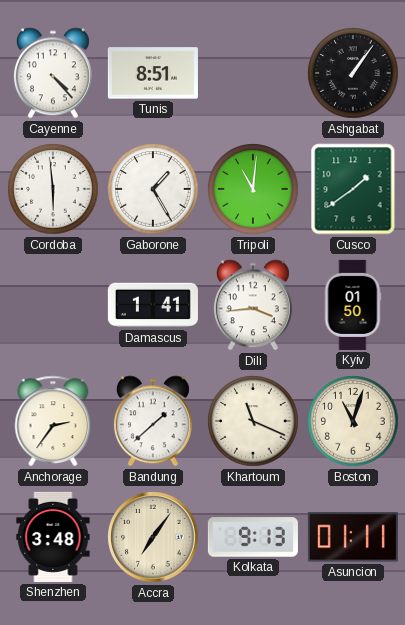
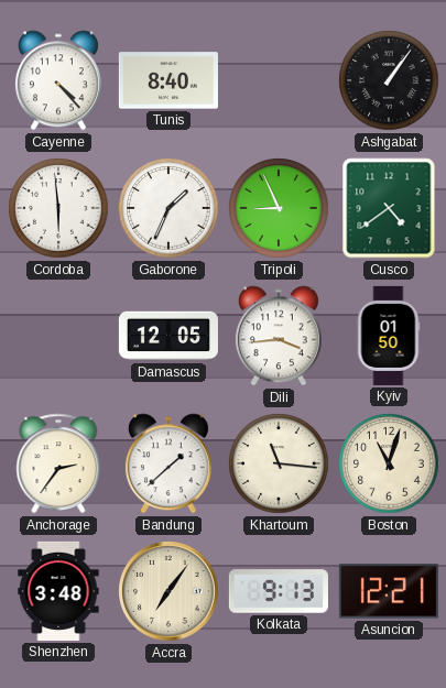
Tunis: 8:51 -> 8:40 (168, 80)
Gaborone: 1:25 -> 1:34 (168, 208)
Tripoli: 11:01 -> 8:56 (279, 208)
Cusco: 1:39 -> 4:39 (389, 208)
Damascus: 1:41 -> 12:05 (168, 336)
Khartoum: 11:19 -> 11:16 (279, 463)
Asuncion: 01:11 -> 12:21 (389, 591)
